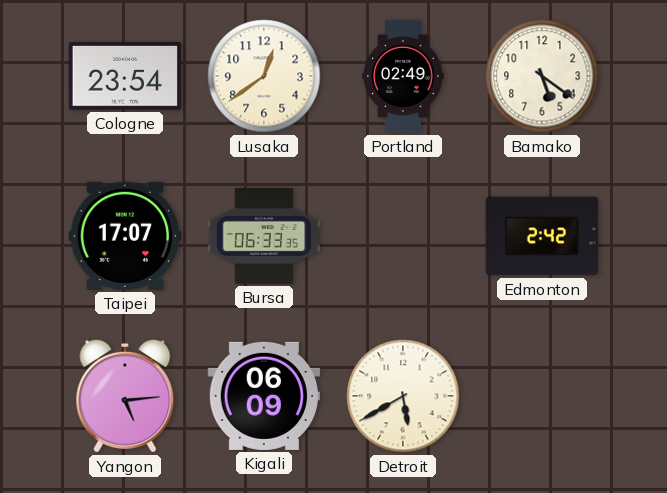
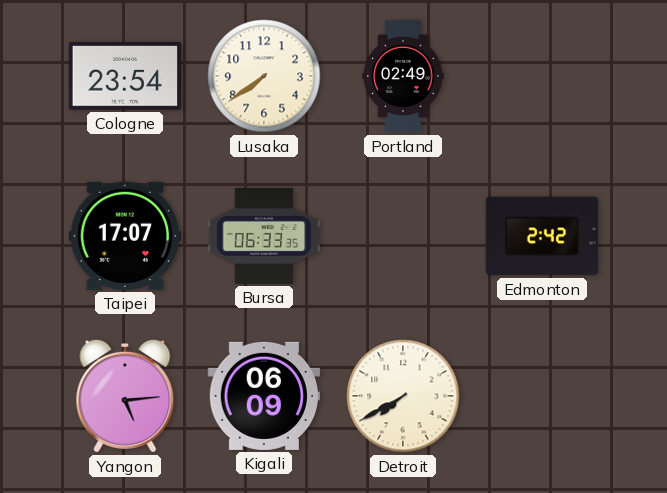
Lusaka: 12:39 -> 7:39 (264, 76)
Bamako: 5:21 -> none (542, 76)
Detroit: 5:40 -> 7:40 (403, 396)
